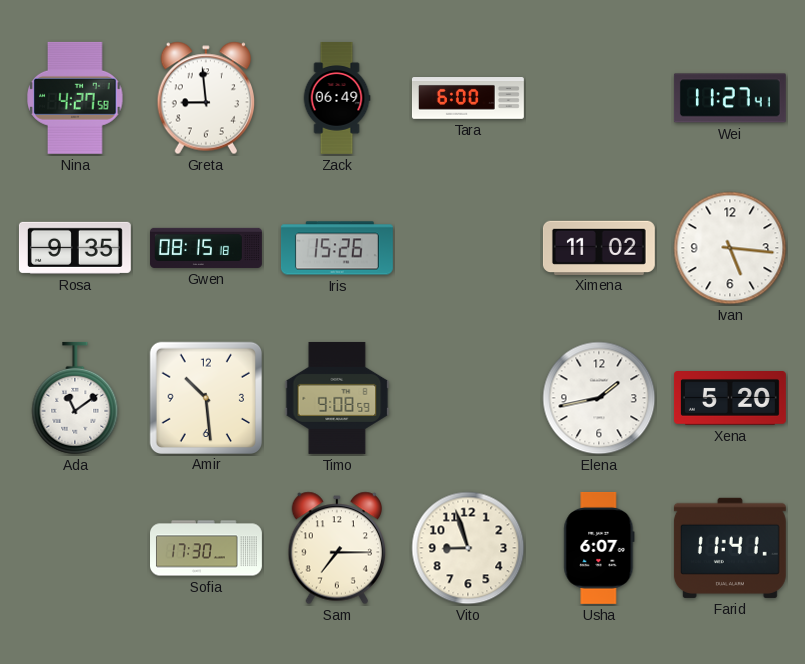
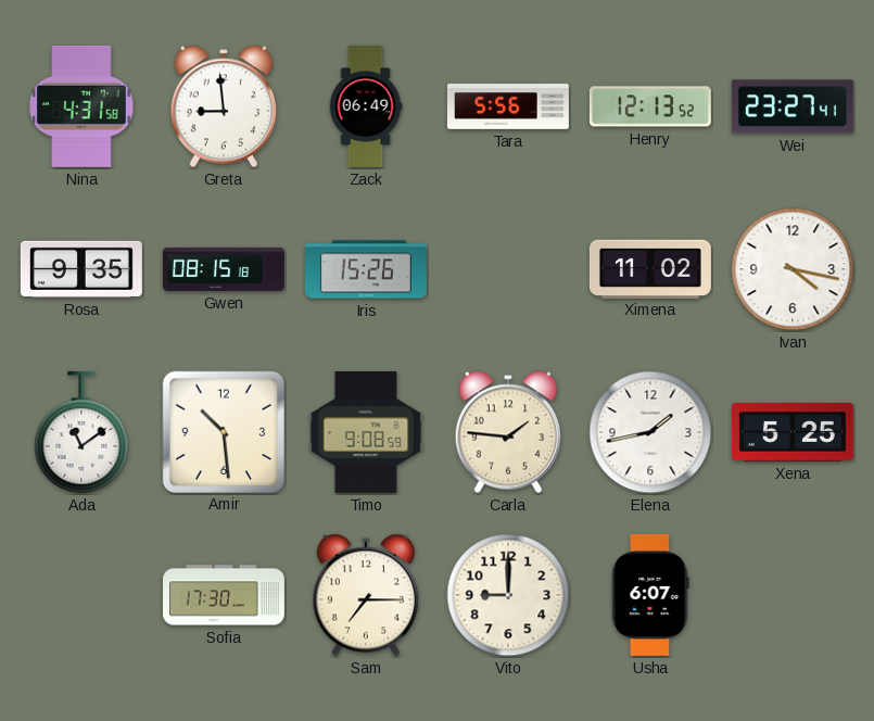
Nina: 4:27 -> 4:31 (81, 106)
Tara: 6:00 -> 5:56 (508, 107)
Henry: none -> 12:13 (650, 106)
Wei: 11:27 -> 23:27 (793, 106)
Ivan: 5:16 -> 4:17 (793, 269)
Carla: none -> 1:46 (508, 432)
Xena: 5:20 -> 5:25 (793, 433)
Vito: 8:57 -> 9:00 (508, 595)
Farid: 11:41 -> none (730, 548)
